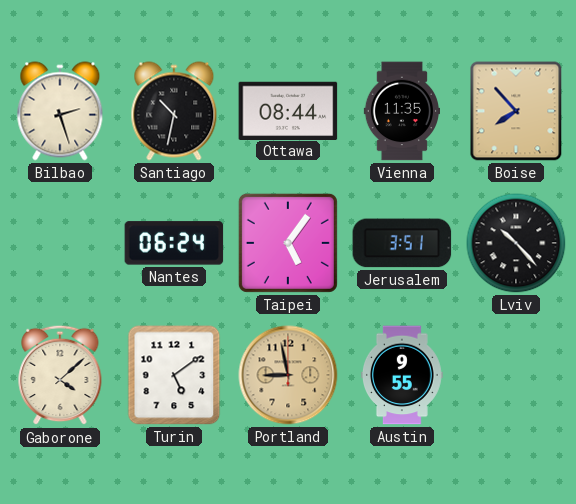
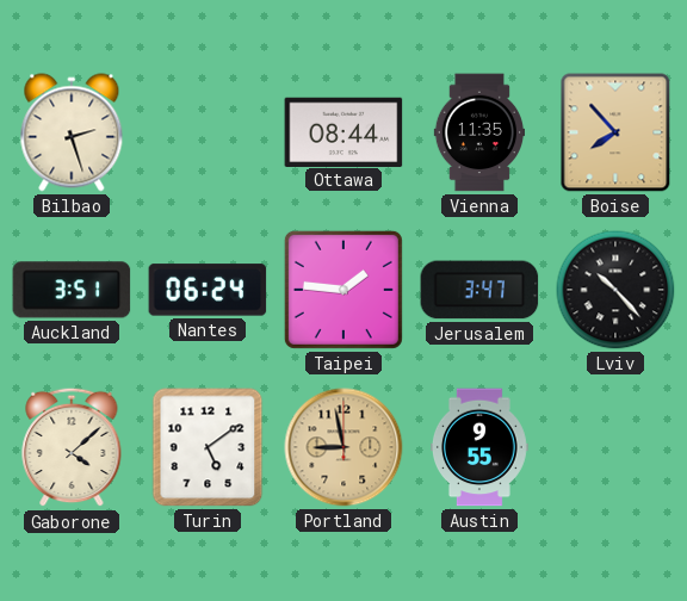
Santiago: 10:32 -> none (174, 111)
Auckland: none -> 3:51 (72, 290)
Taipei: 5:06 -> 1:46 (343, 290)
Jerusalem: 3:51 -> 3:47 (479, 290)
